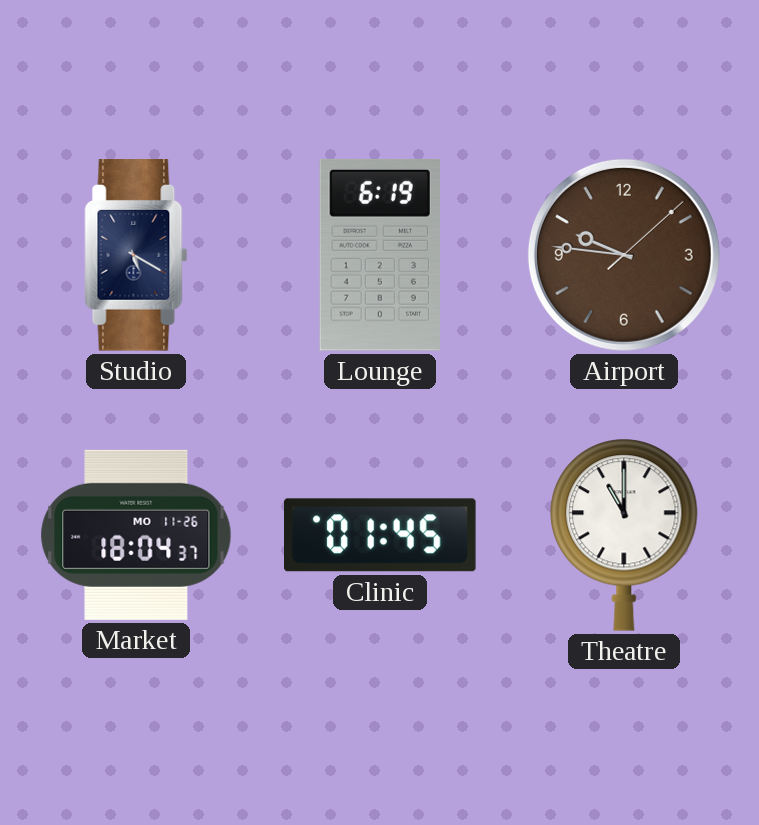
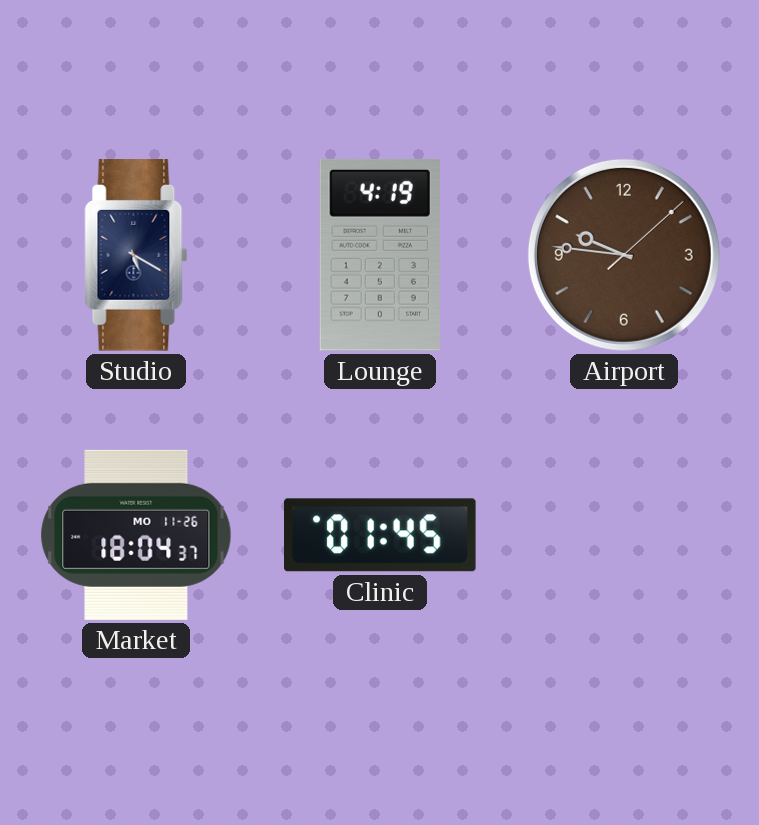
Lounge: 6:19 -> 4:19 (380, 255)
Theatre: 11:00 -> none (624, 535)
